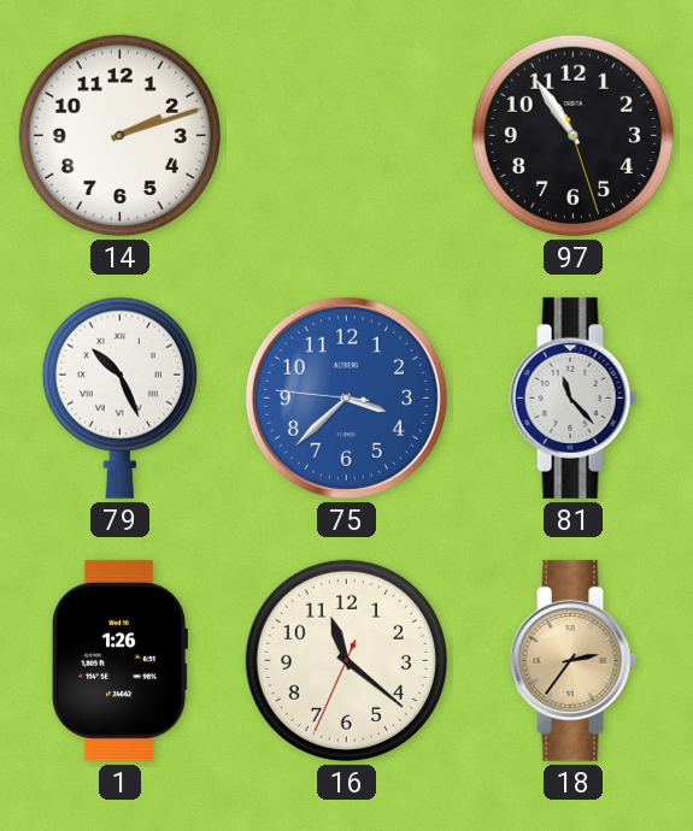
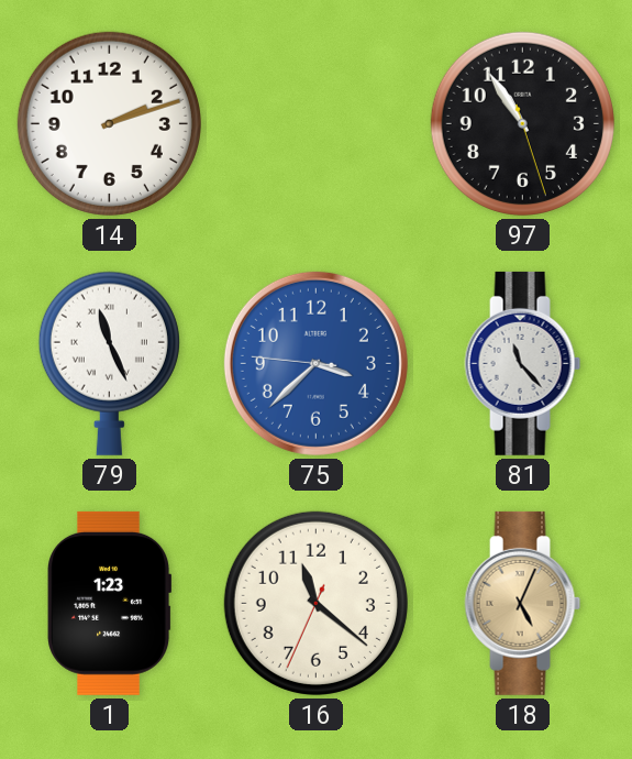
79: 10:26 -> 11:26 (109, 363)
1: 1:26 -> 1:23 (110, 603)
18: 2:36 -> 5:04 (523, 603)
